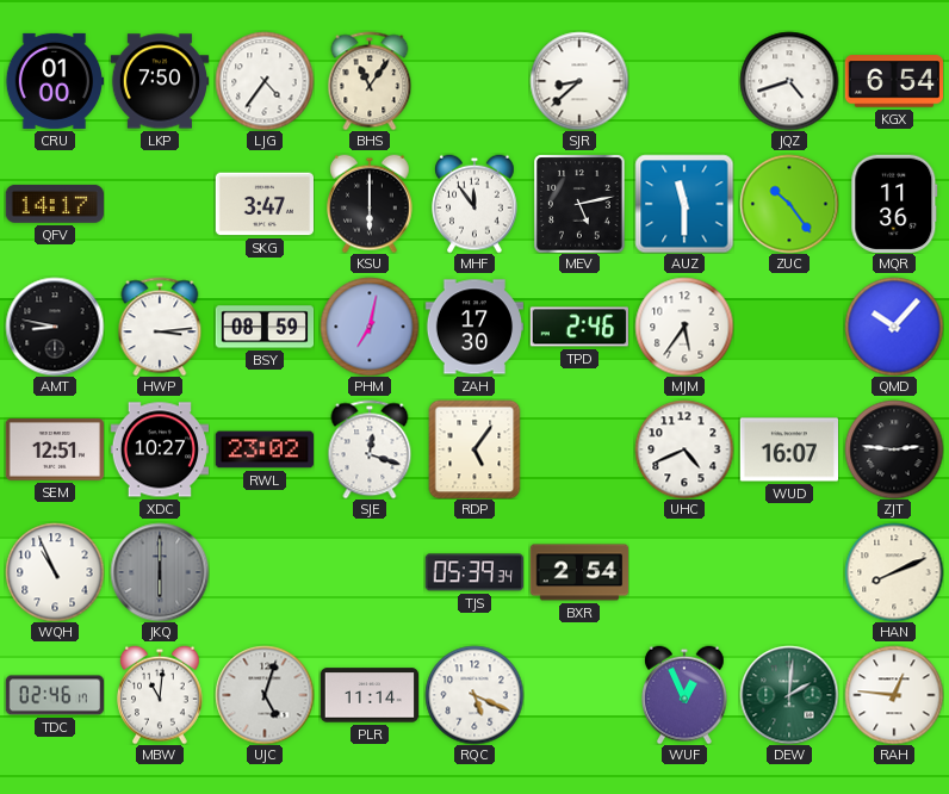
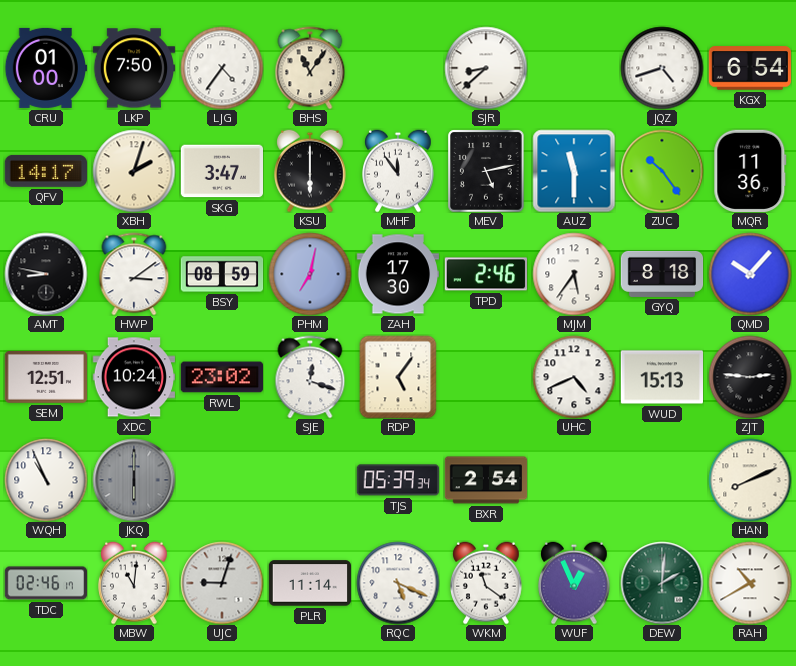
XBH: none -> 2:03 (134, 171)
HWP: 3:14 -> 3:09 (134, 274)
GYQ: none -> 8:18 (662, 274)
XDC: 10:27 -> 10:24 (133, 377)
WUD: 16:07 -> 15:13 (661, 377)
UJC: 5:03 -> 9:03 (222, 583)
WKM: none -> 11:21 (487, 583)
RAH: 12:46 -> 10:40 (750, 583)
